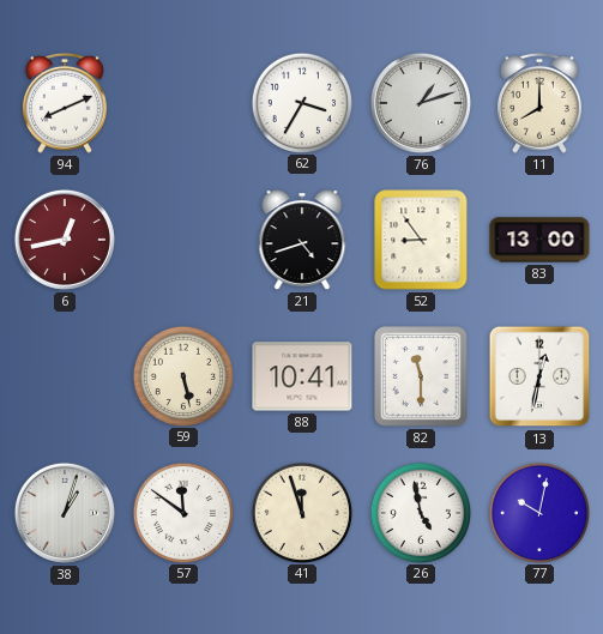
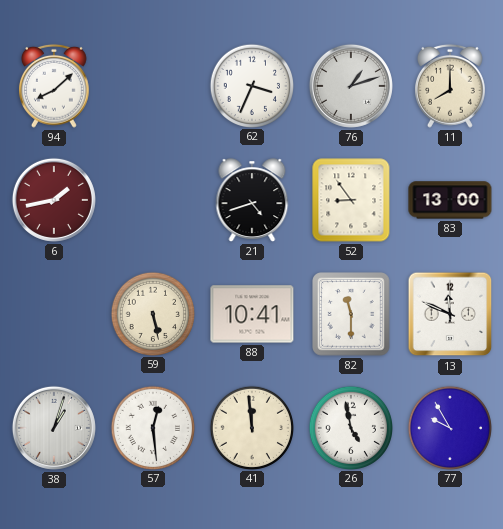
94: 8:11 -> 8:08 (54, 86)
62: 3:35 -> 3:34 (251, 85)
6: 12:43 -> 1:43 (54, 200)
13: 12:32 -> 11:49 (450, 314)
57: 11:51 -> 12:29 (152, 427)
41: 11:57 -> 11:59 (251, 427)
77: 10:02 -> 9:55 (449, 427)
